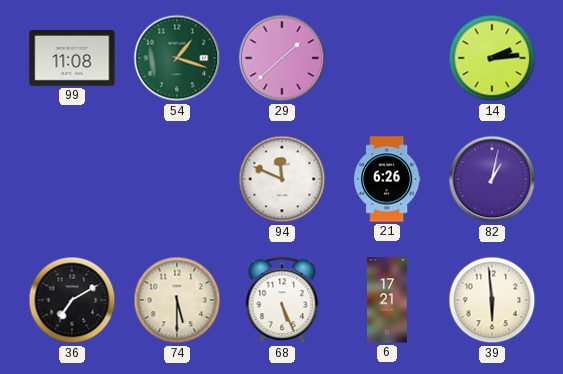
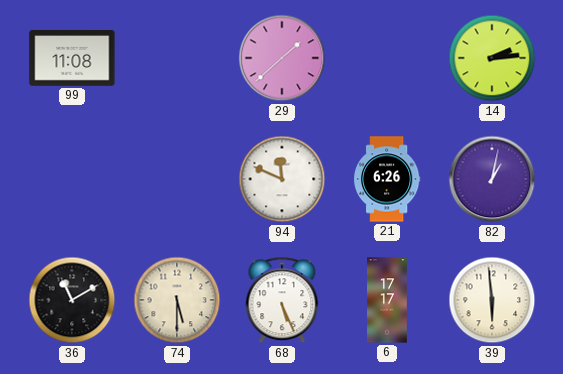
54: 1:18 -> none (177, 58)
36: 7:10 -> 11:10 (72, 300)
6: 17:21 -> 17:17 (387, 300)
